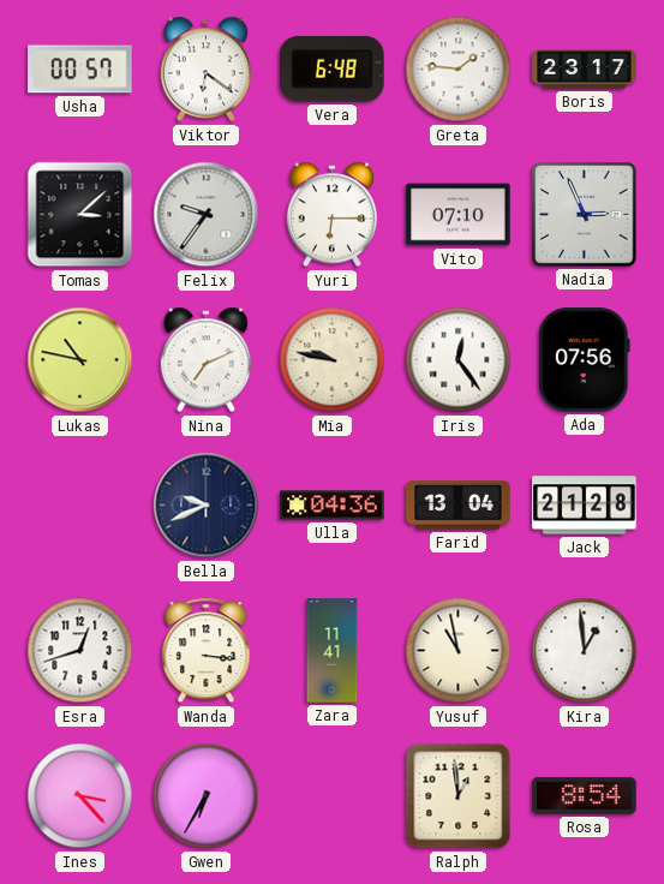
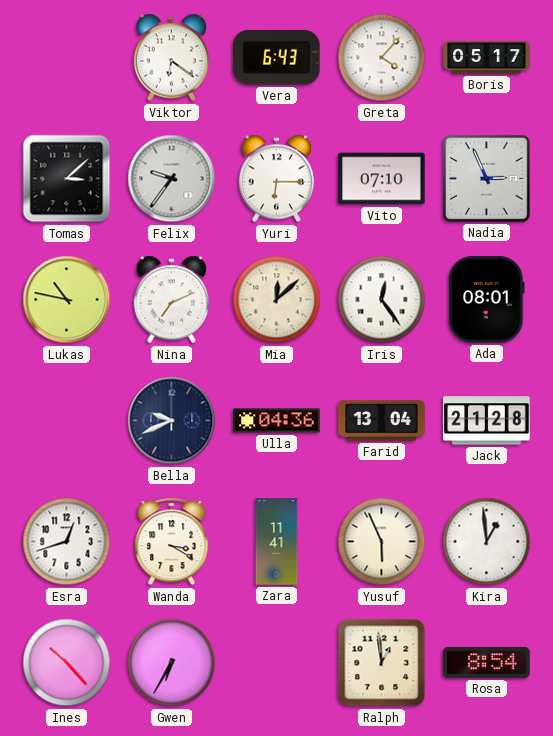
Usha: 00:57 -> none (80, 70)
Vera: 6:48 -> 6:43 (277, 58)
Greta: 1:46 -> 4:07 (382, 58)
Boris: 23:17 -> 05:17 (487, 58)
Mia: 9:47 -> 12:08 (277, 300)
Ada: 07:56 -> 08:01 (487, 300)
Wanda: 3:16 -> 3:20 (172, 542)
Yusuf: 10:58 -> 5:56 (382, 542)
Ines: 3:23 -> 10:23 (67, 663)
